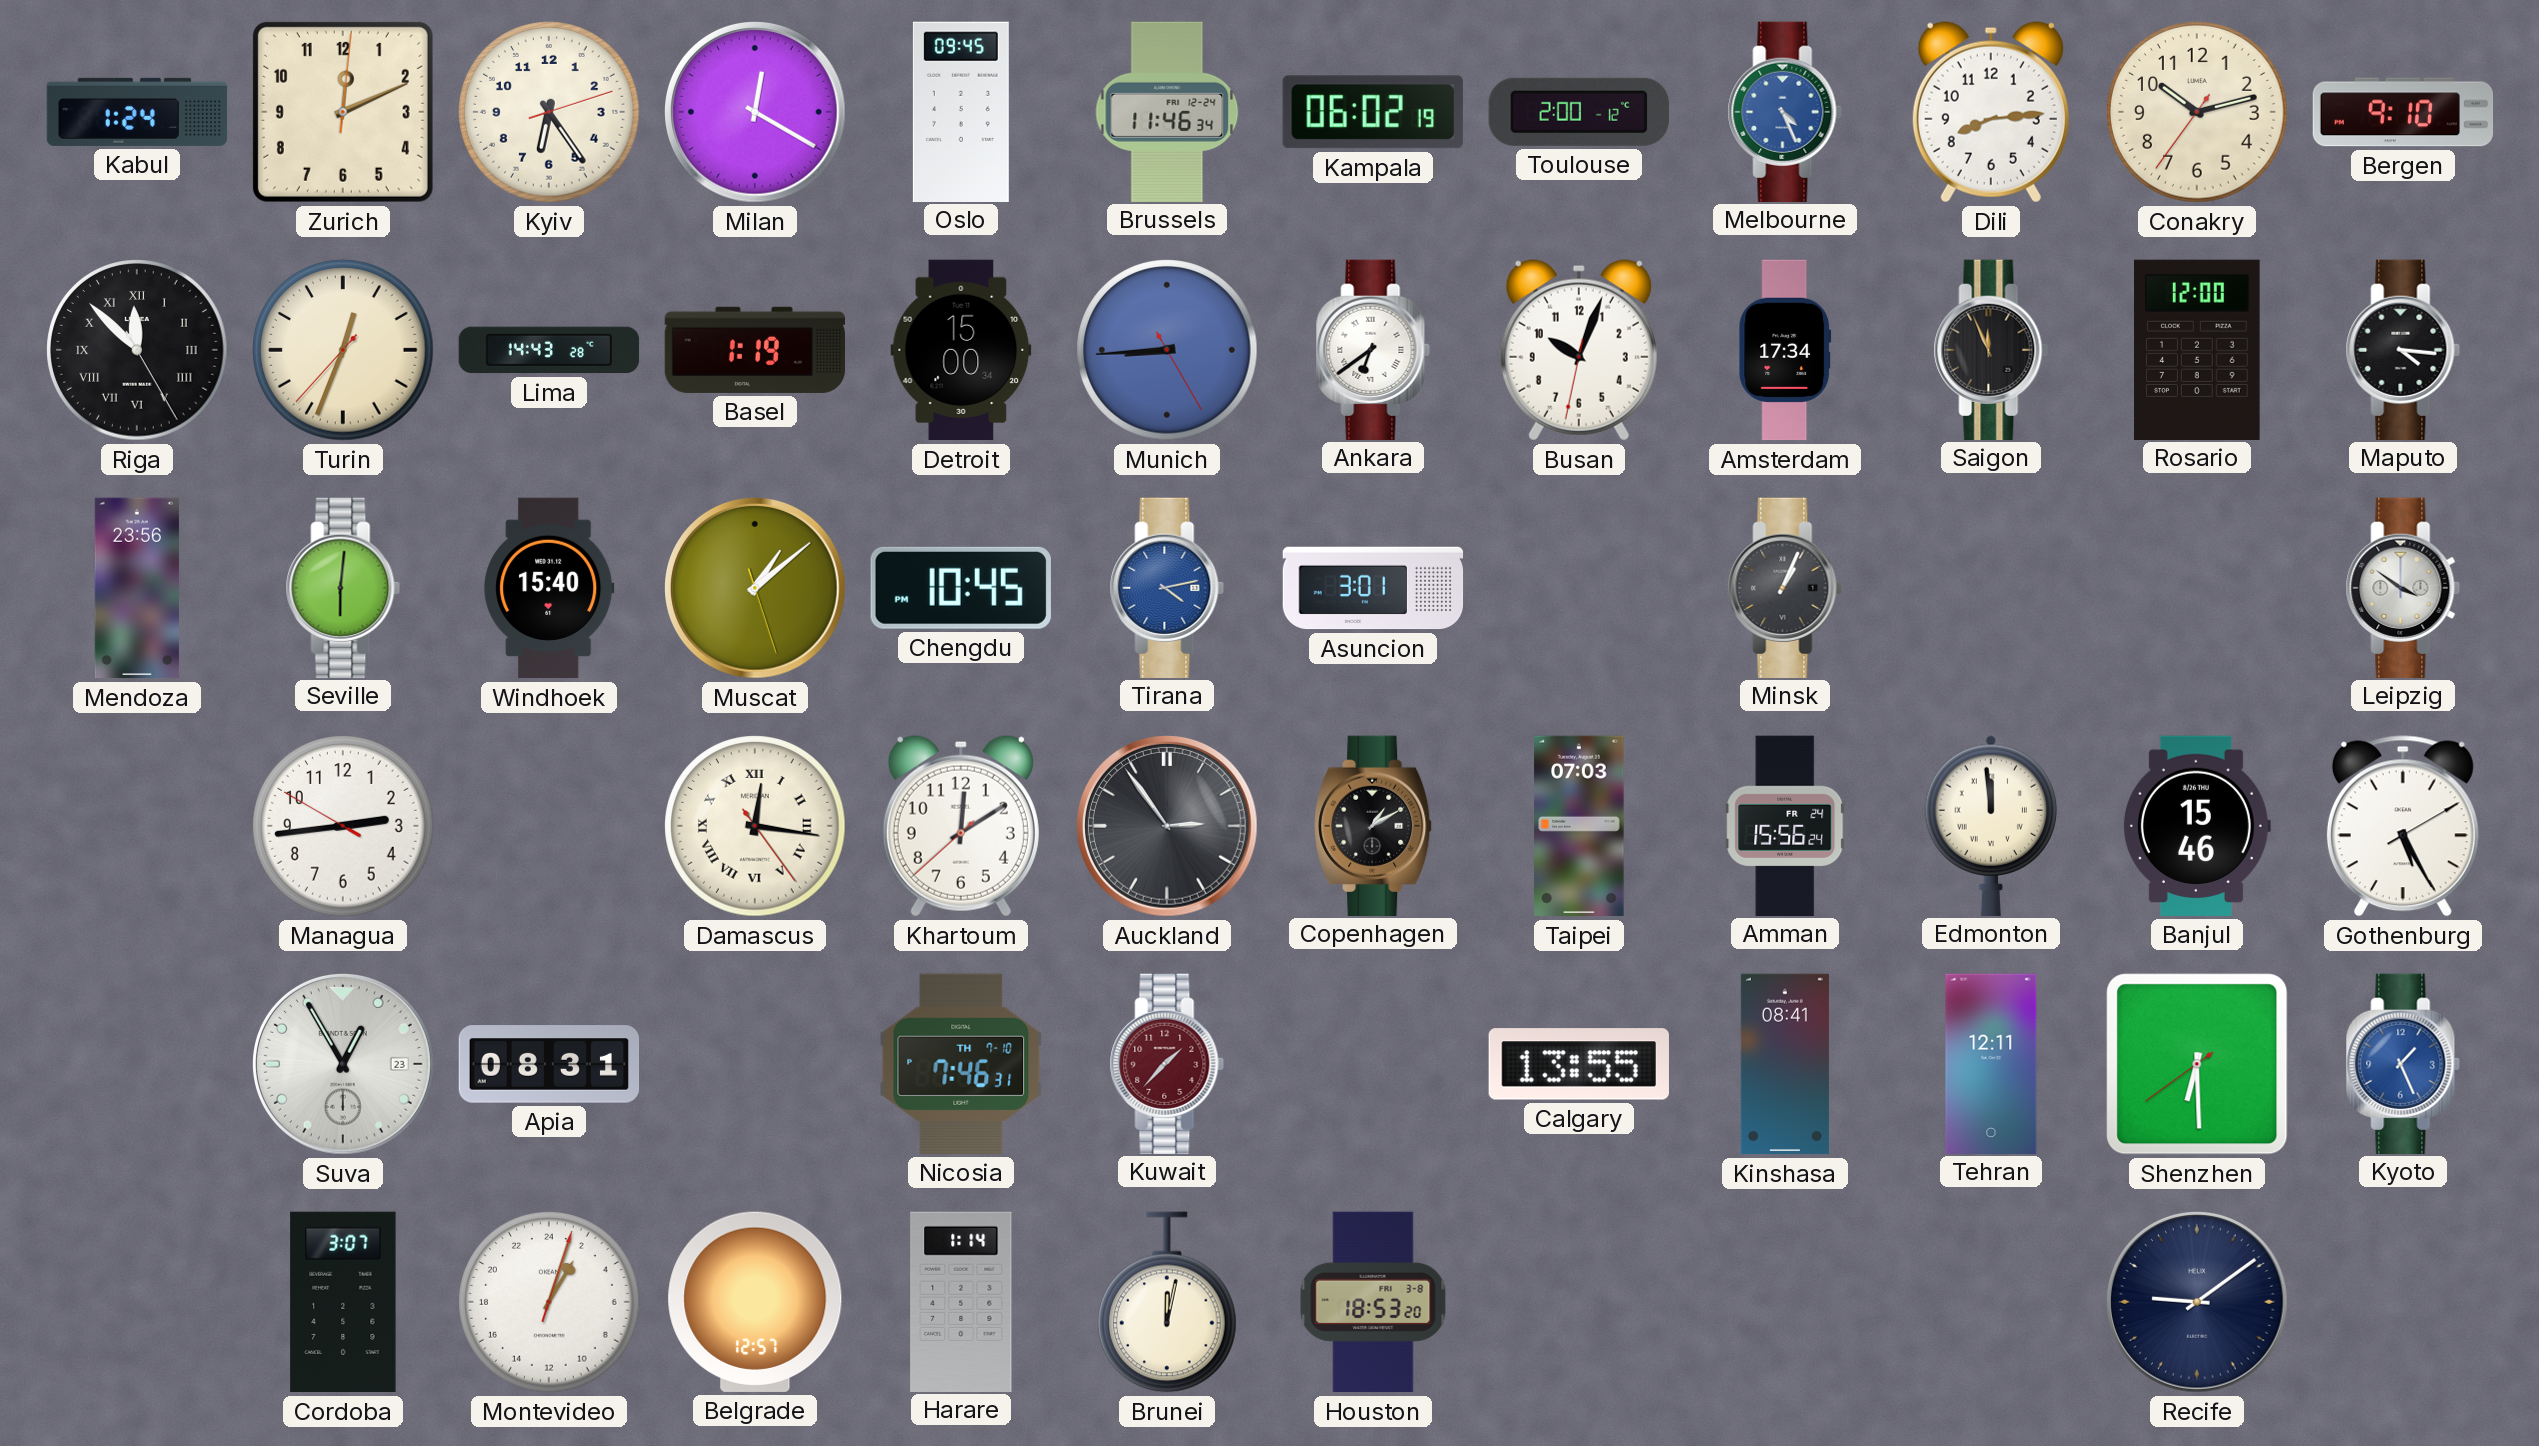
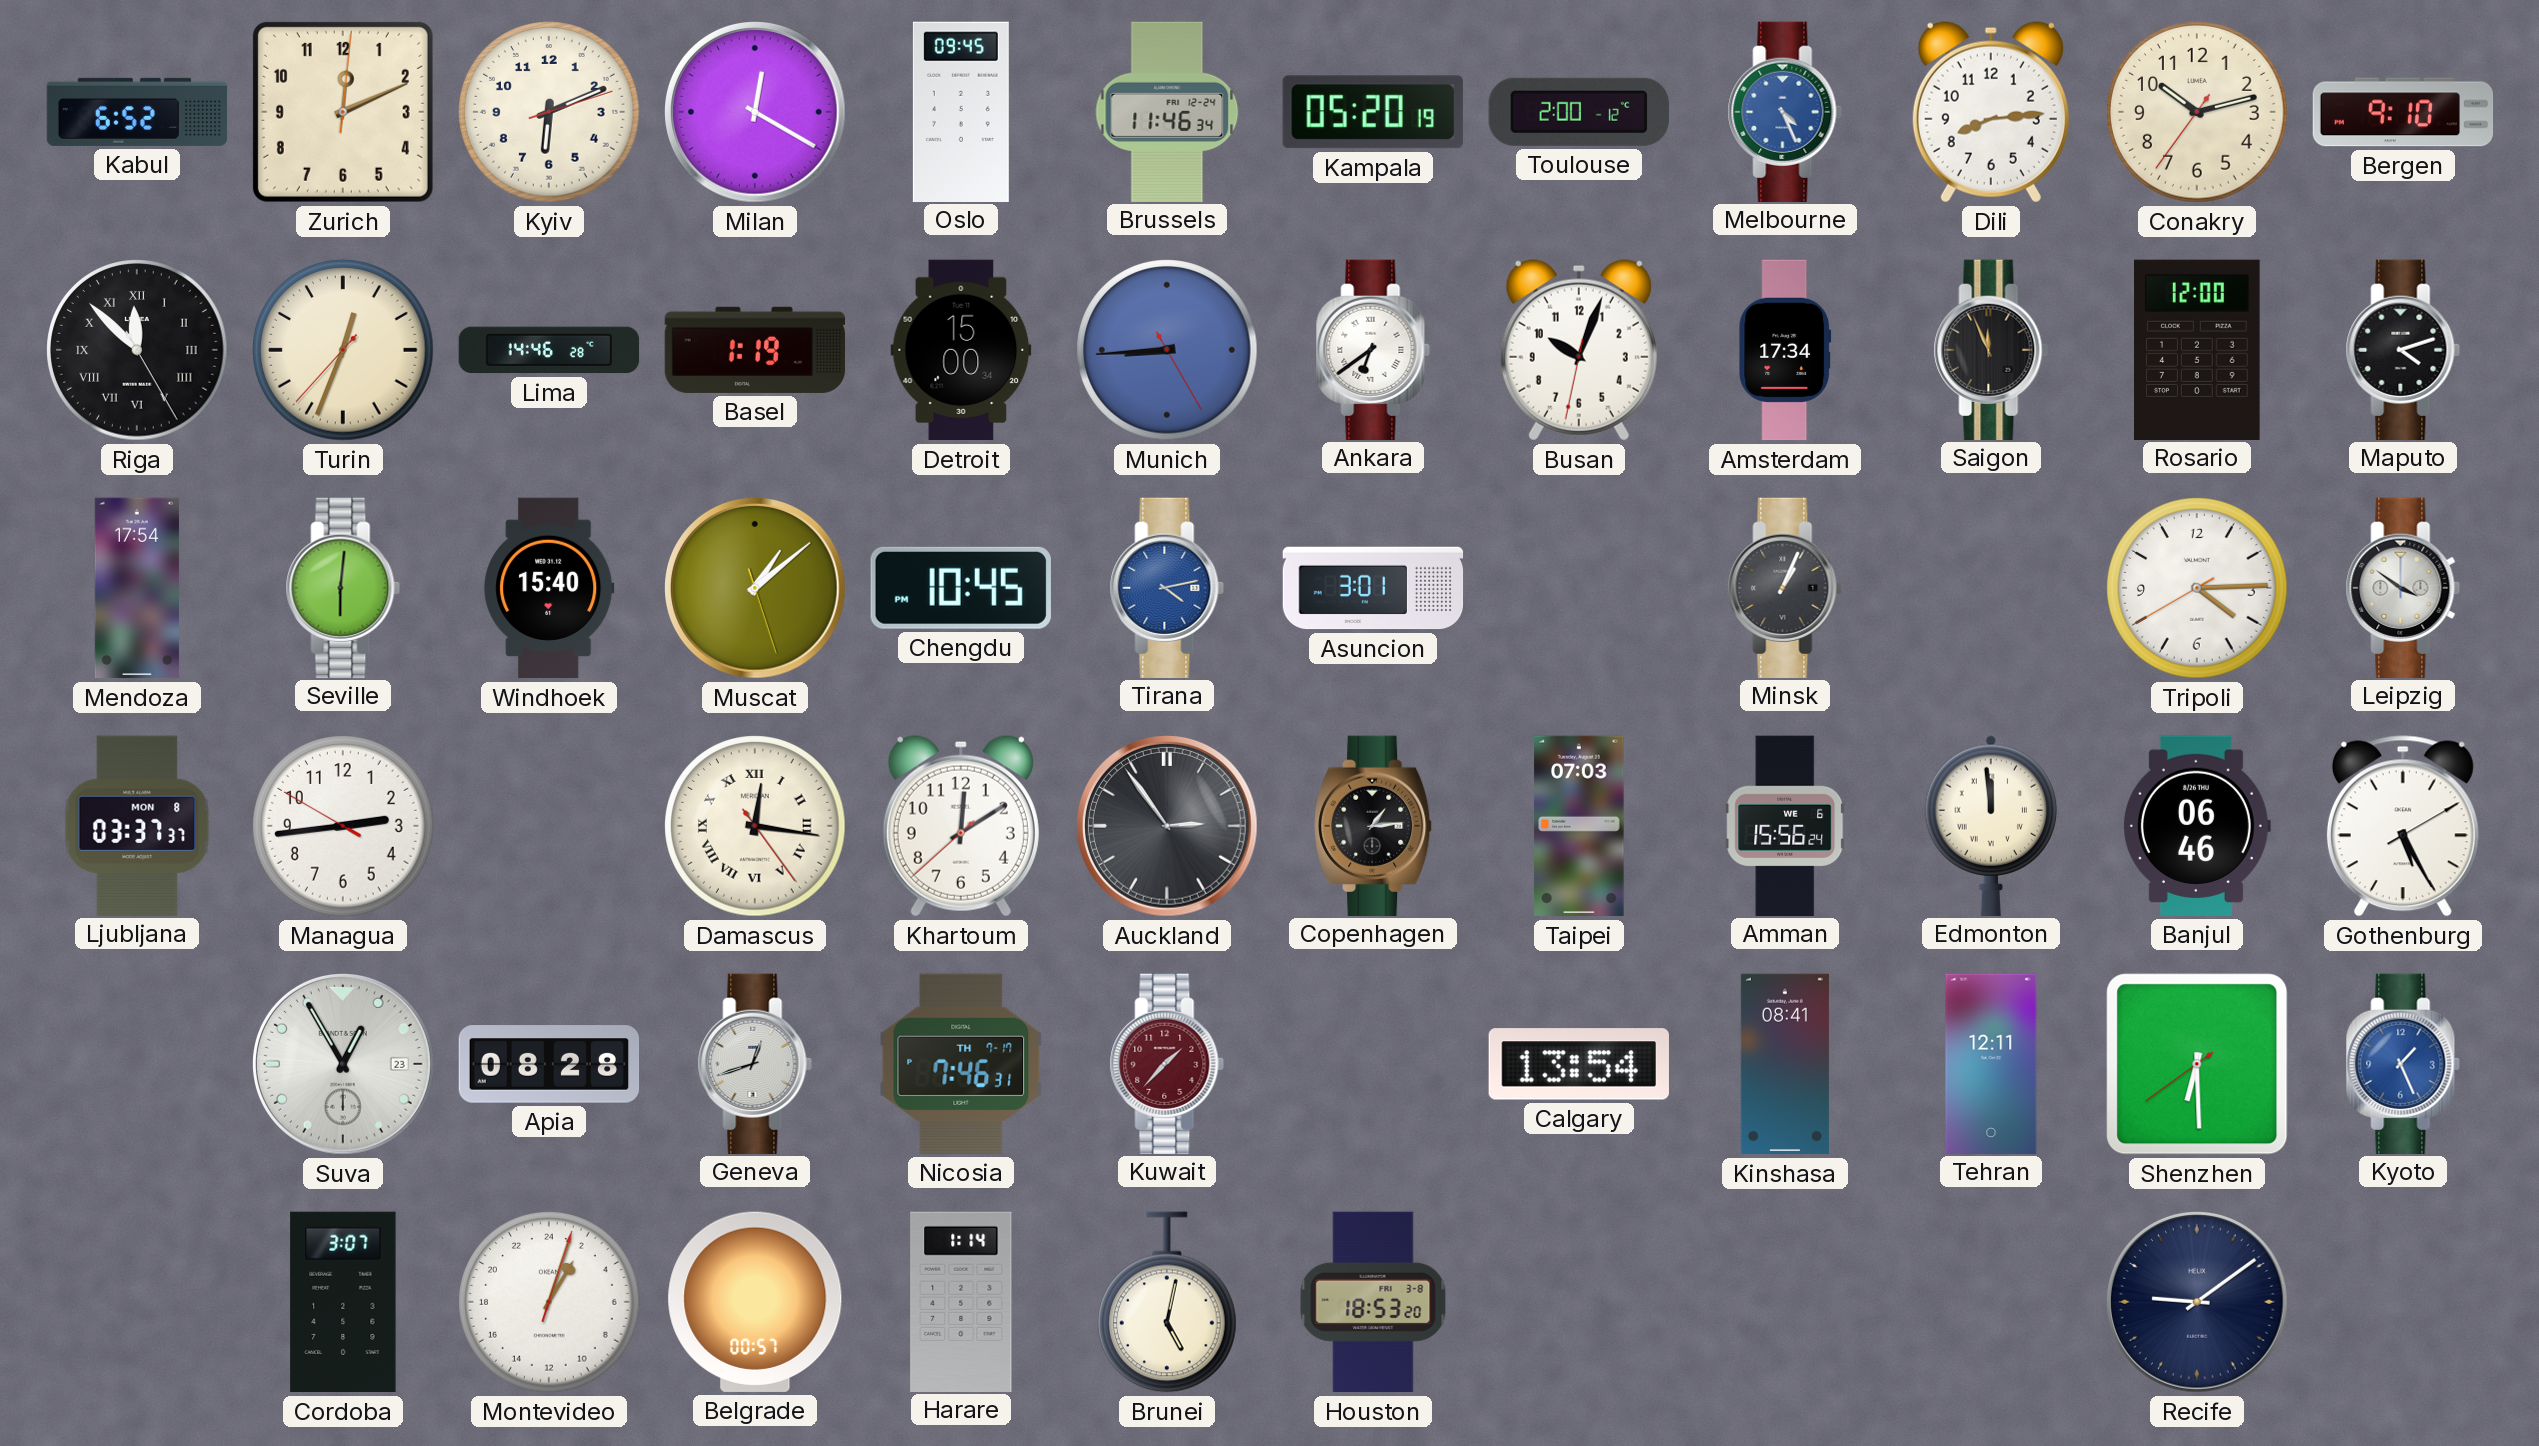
Kabul: 1:24 -> 6:52 (137, 112)
Kyiv: 6:24 -> 6:11 (549, 112)
Kampala: 06:02 -> 05:20 (1373, 112)
Lima: 14:43 -> 14:46 (549, 350)
Maputo: 4:16 -> 4:12 (2403, 349)
Mendoza: 23:56 -> 17:54 (137, 588)
Tripoli: none -> 4:14 (2197, 588)
Ljubljana: none -> 03:37 (137, 825)
Copenhagen: 1:10 -> 1:14 (1374, 825)
Amman date: FR 24 -> WE 6 (1785, 825)
Banjul: 15:46 -> 06:46 (2196, 826)
Apia: 08:31 -> 08:28 (549, 1064)
Geneva: none -> 12:42 (755, 1063)
Nicosia date: TH 7-10 -> TH 7-17 (961, 1064)
Calgary: 13:55 -> 13:54 (1579, 1064)
Belgrade: 12:57 -> 00:57 (755, 1302)
Brunei: 12:02 -> 5:02 (1167, 1302)
